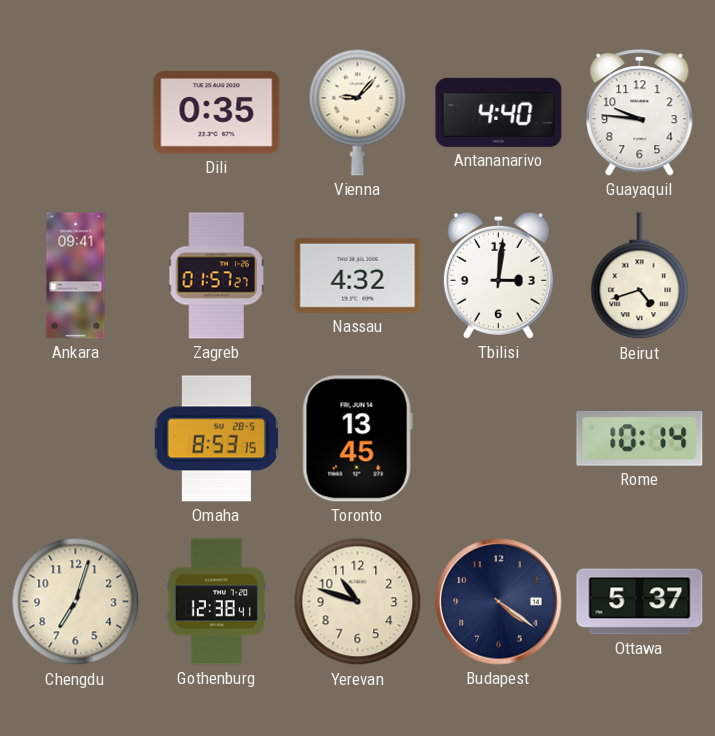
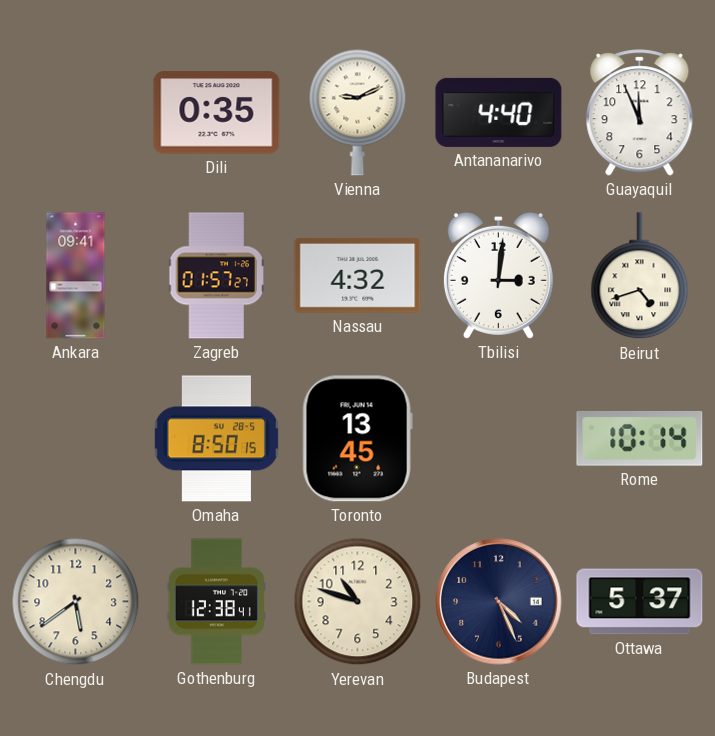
Vienna: 9:07 -> 9:11 (358, 112)
Guayaquil: 9:46 -> 11:56 (640, 113)
Omaha: 8:53 -> 8:50 (216, 439)
Chengdu: 7:03 -> 5:39 (76, 602)
Budapest: 4:21 -> 4:26 (499, 602)
